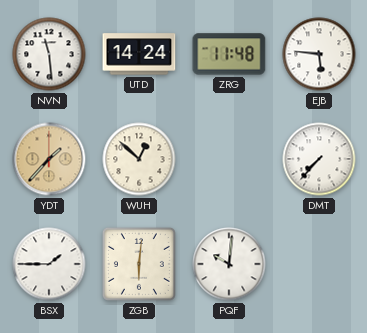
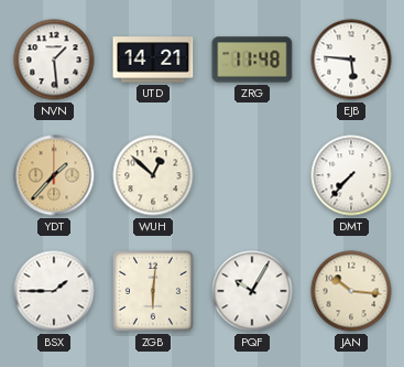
NVN: 11:29 -> 1:29 (54, 60)
UTD: 14:24 -> 14:21 (153, 60)
PQF: 10:01 -> 10:05 (252, 291)
JAN: none -> 10:16 (351, 291)
